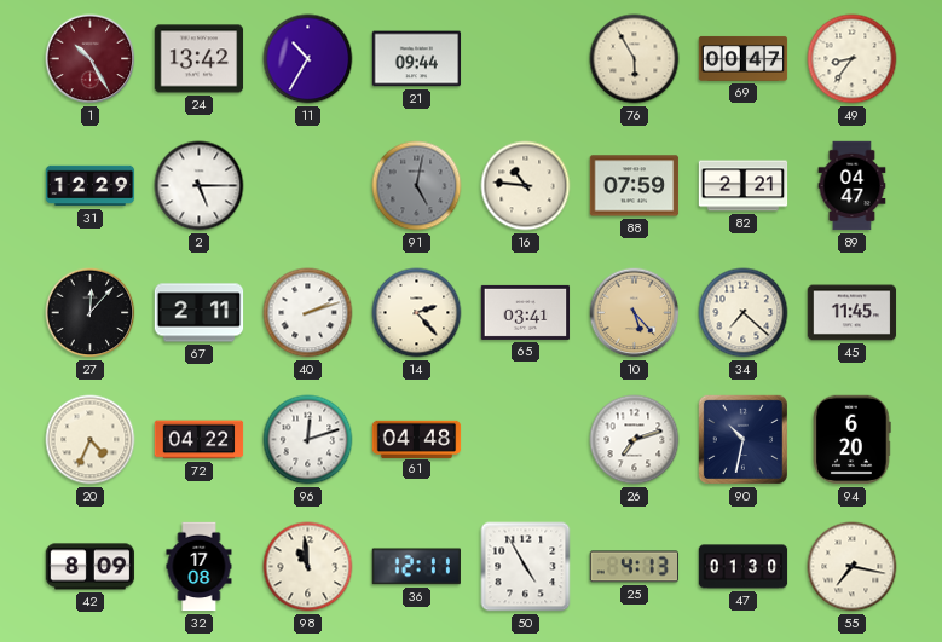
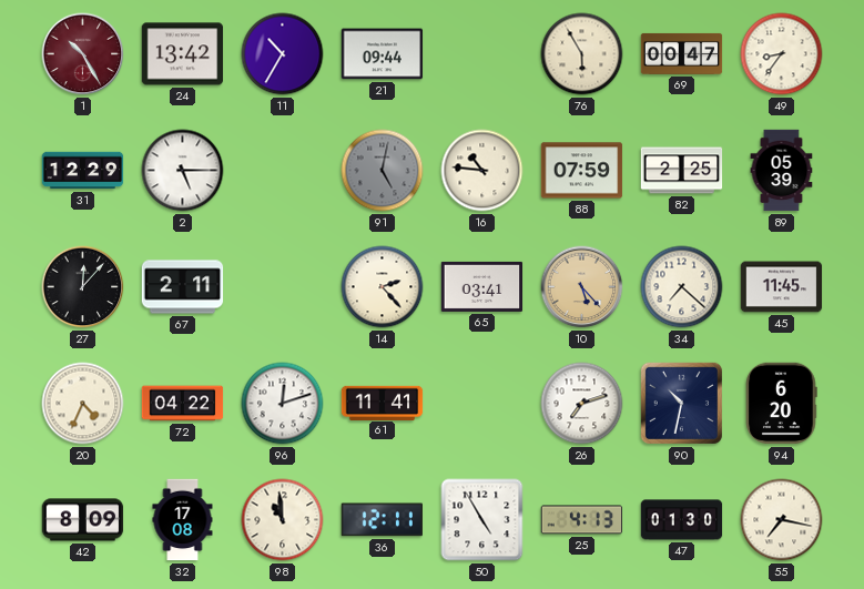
82: 2:21 -> 2:25 (682, 171)
89: 04:47 -> 05:39 (782, 171)
40: 2:12 -> none (308, 313)
61: 04:48 -> 11:41 (383, 403)
